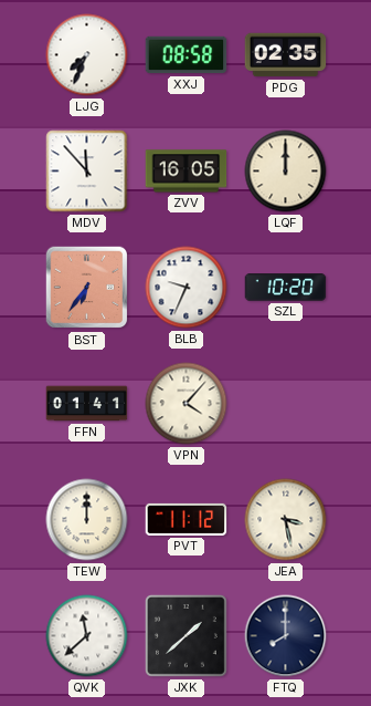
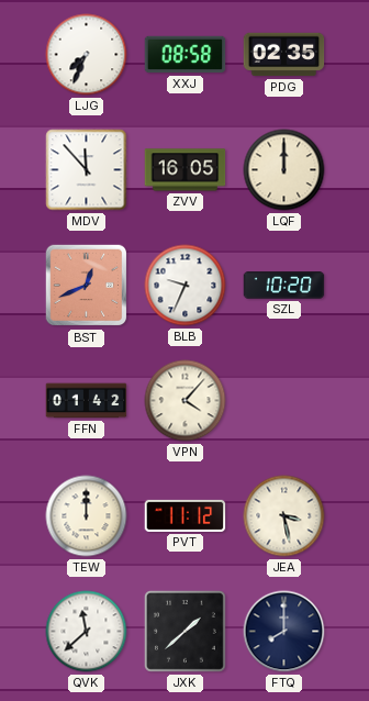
BST: 6:36 -> 12:41 (87, 286)
FFN: 01:41 -> 01:42 (87, 401)
